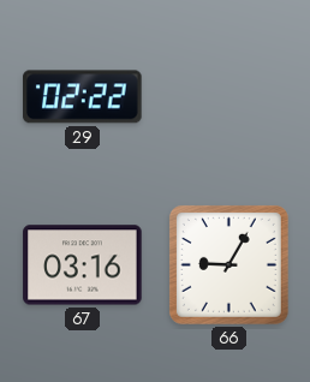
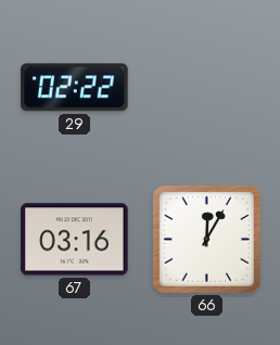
66: 9:05 -> 12:05 (206, 239)
